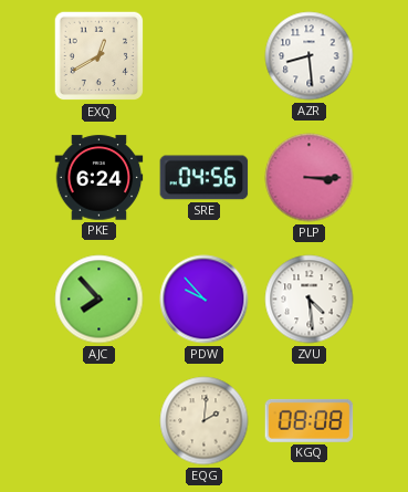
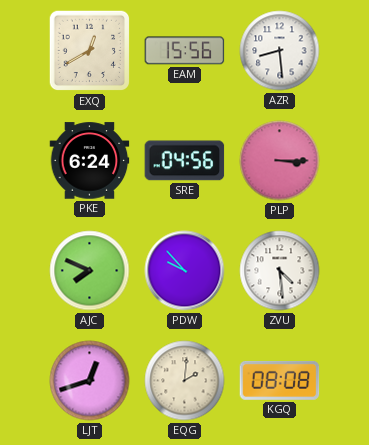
EAM: none -> 15:56 (185, 51)
AJC: 7:53 -> 7:49 (90, 271)
LJT: none -> 12:42 (90, 381)
